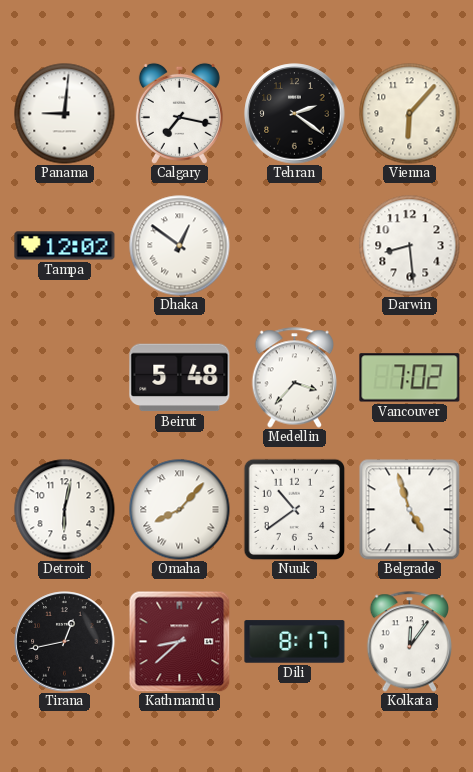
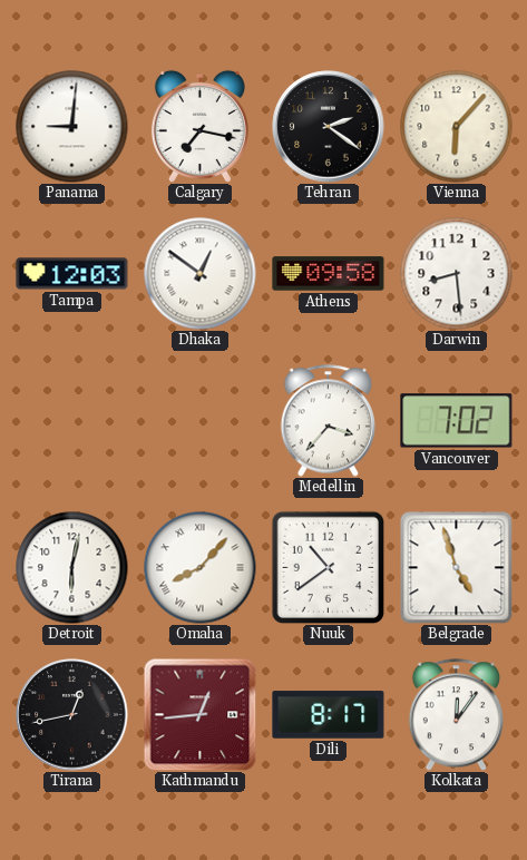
Tampa: 12:02 -> 12:03 (72, 274)
Athens: none -> 09:58 (329, 274)
Beirut: 5:48 -> none (180, 378)
Kathmandu: 8:38 -> 12:44 (199, 714)
